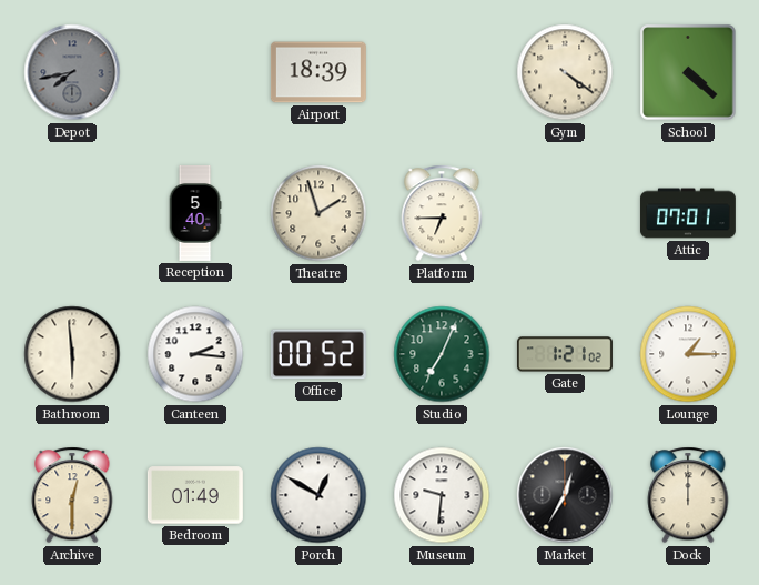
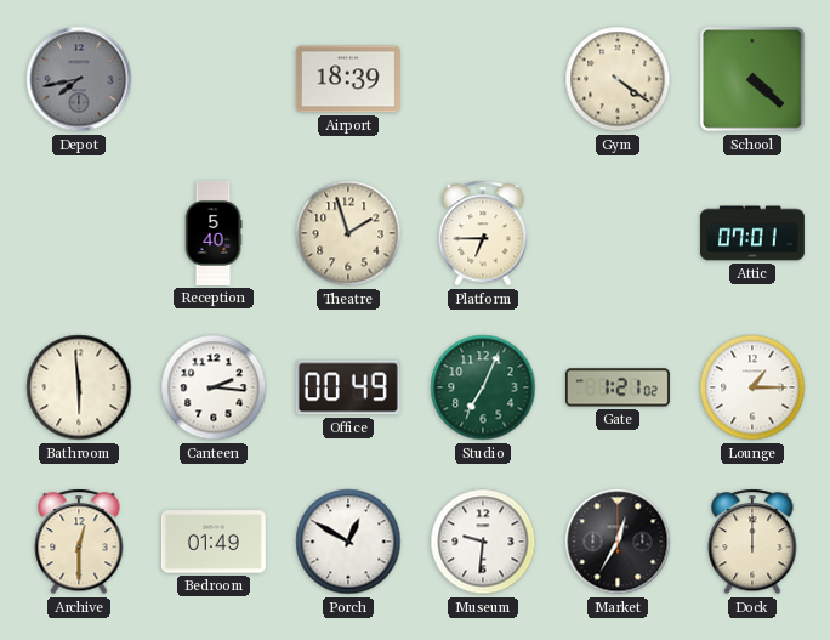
Office: 00:52 -> 00:49 (348, 387)
